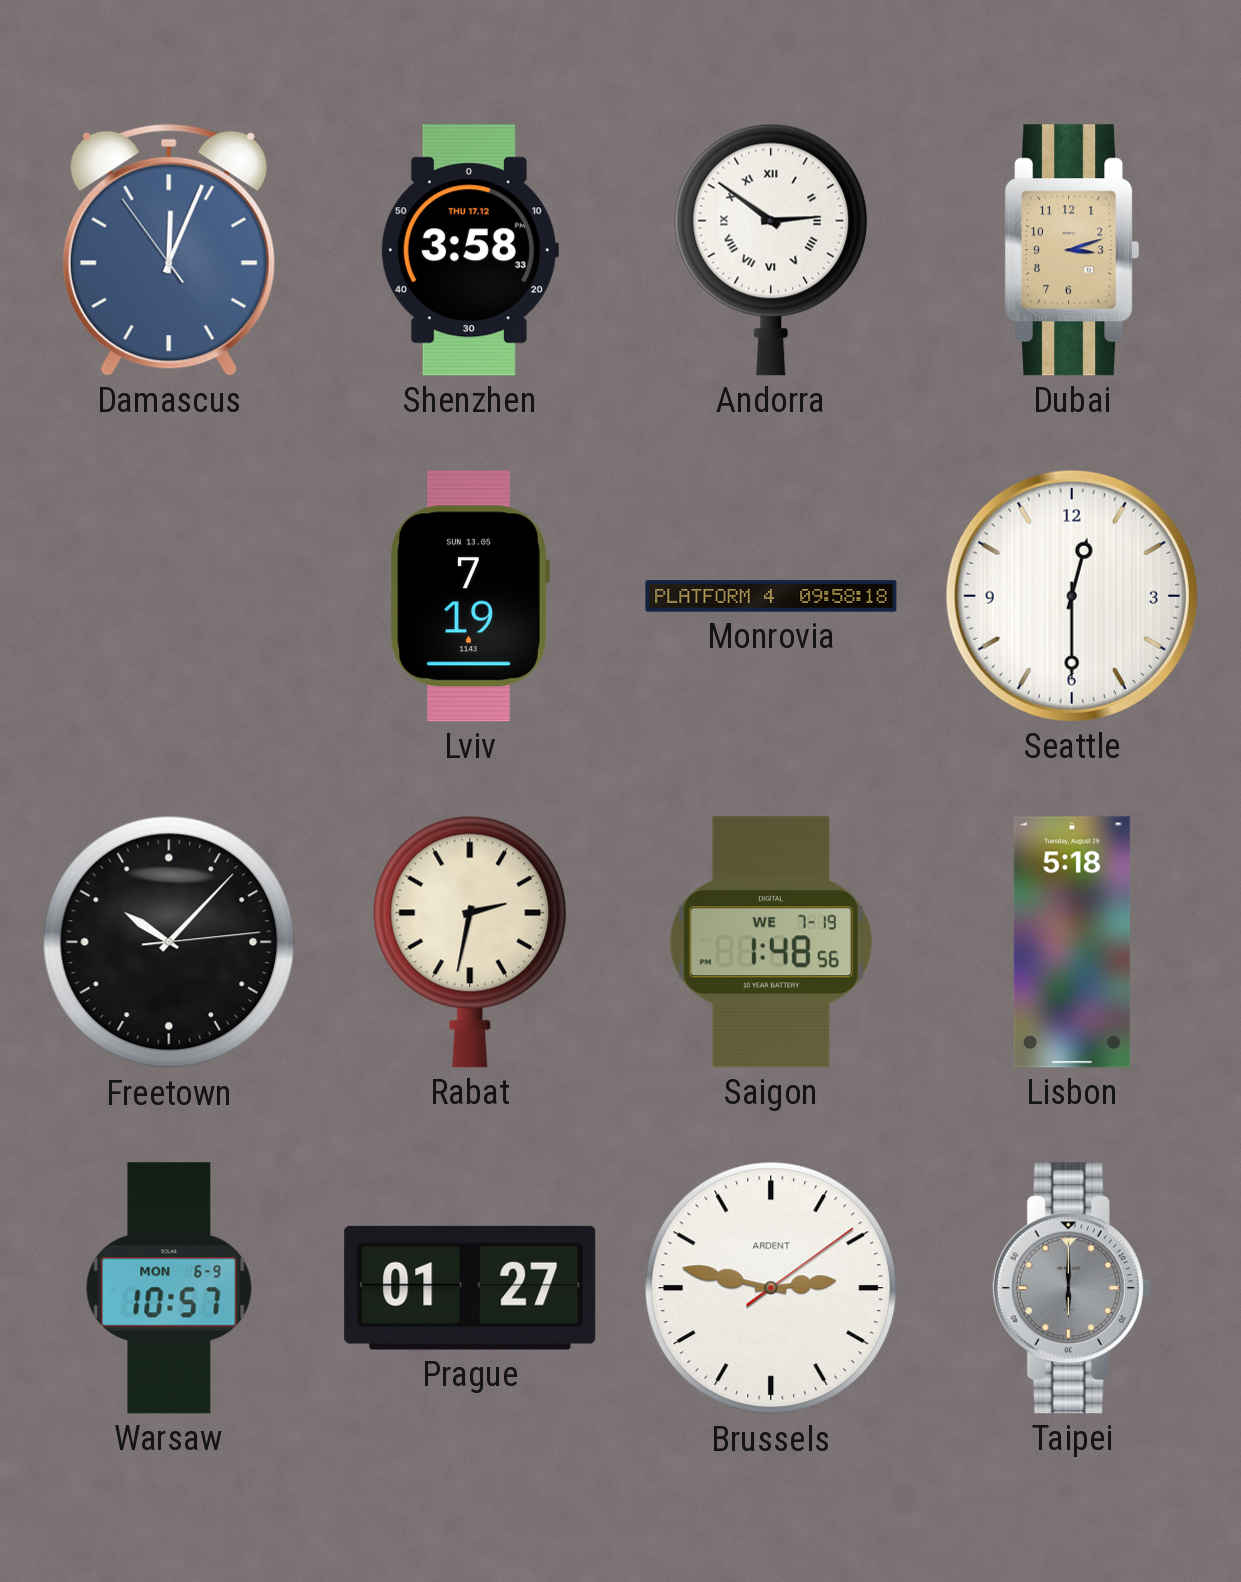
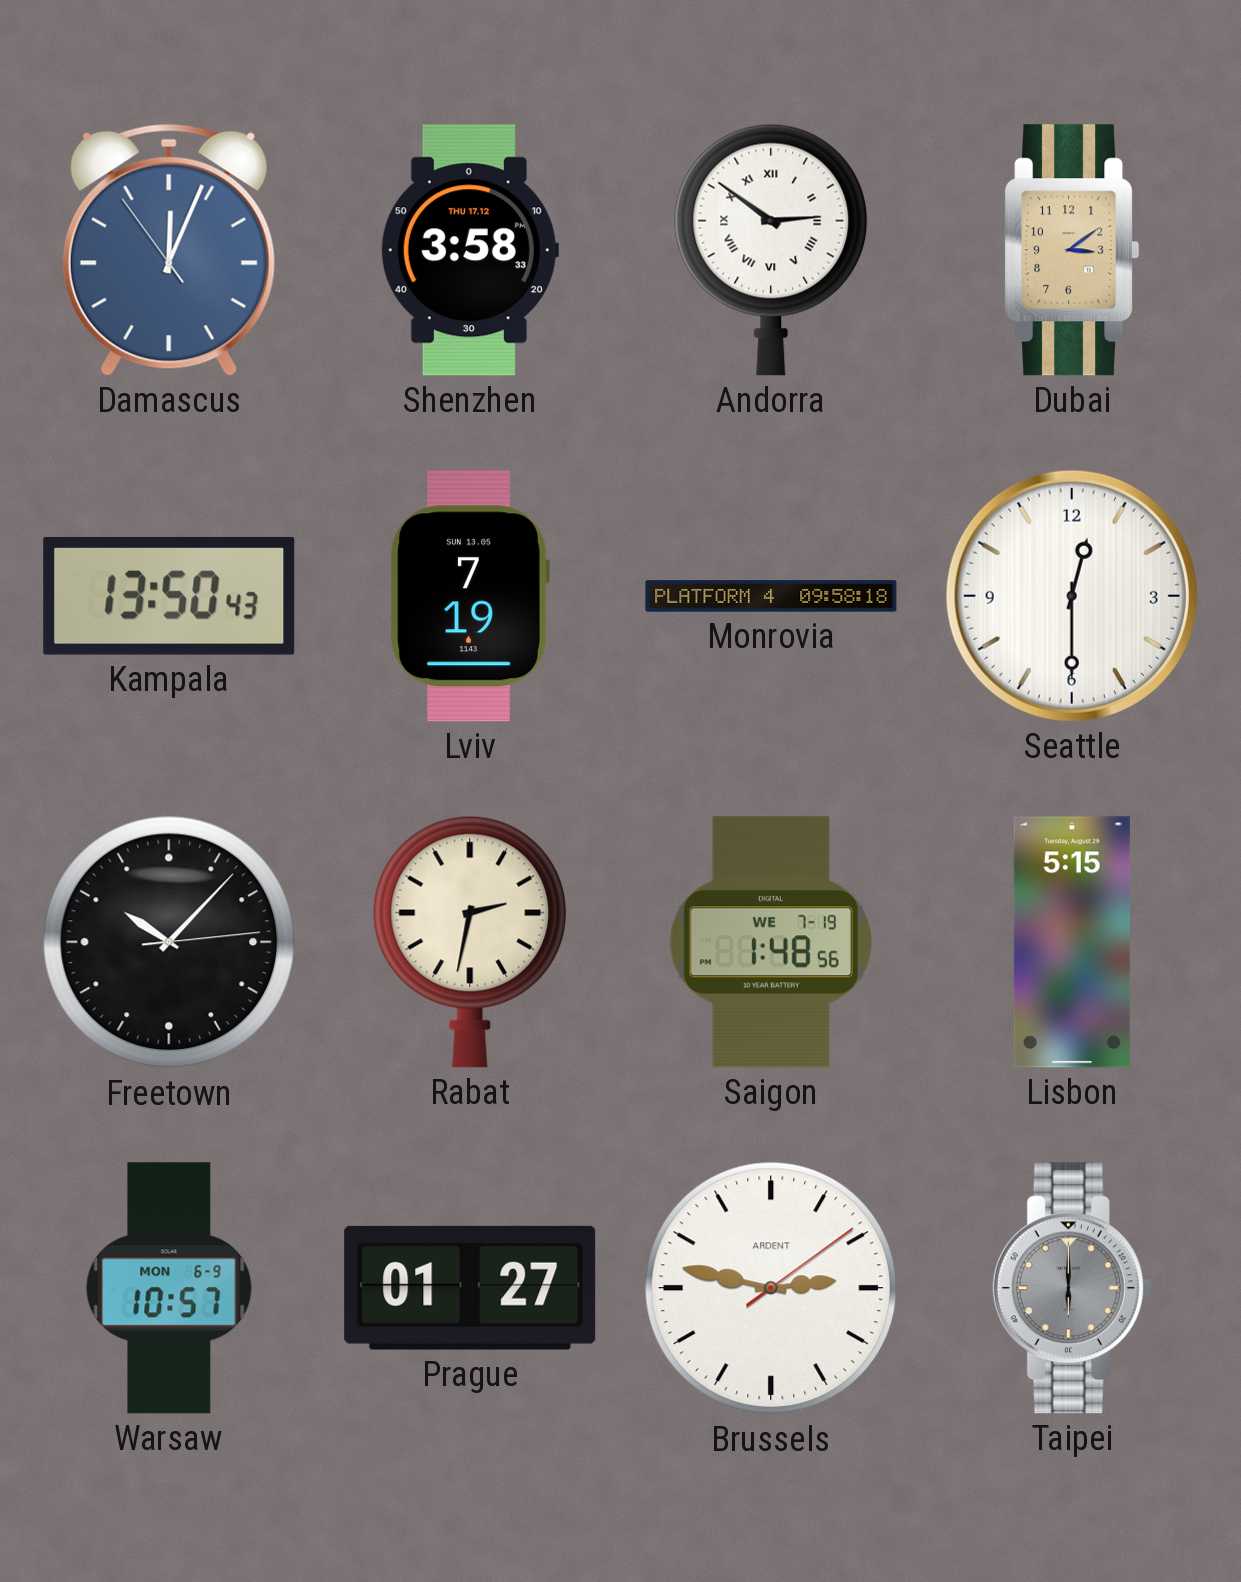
Dubai: 3:12 -> 3:09 (1072, 250)
Kampala: none -> 13:50 (169, 596)
Lisbon: 5:18 -> 5:15 (1072, 942)
